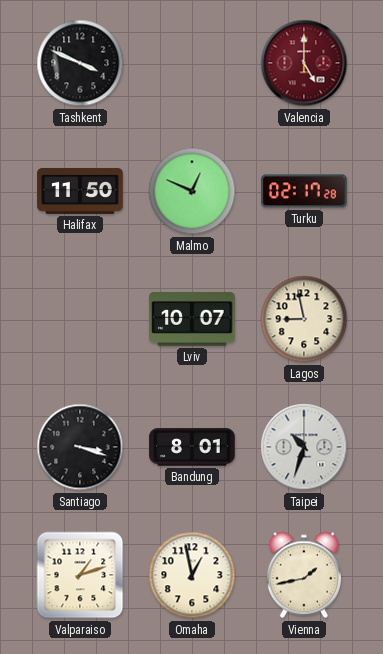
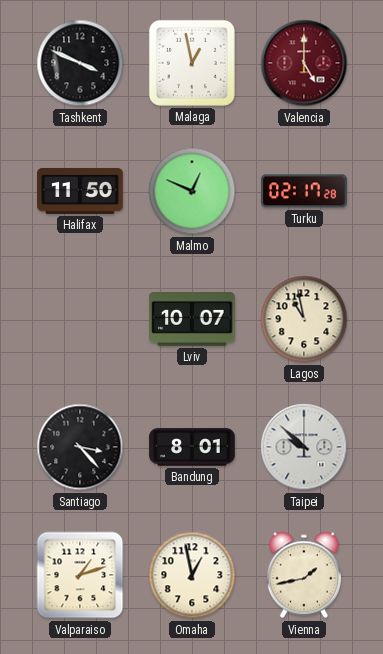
Malaga: none -> 12:58 (192, 63)
Lagos: 8:58 -> 10:58 (304, 319)
Santiago: 3:18 -> 3:23 (80, 447)
Taipei: 10:33 -> 9:52 (304, 447)
